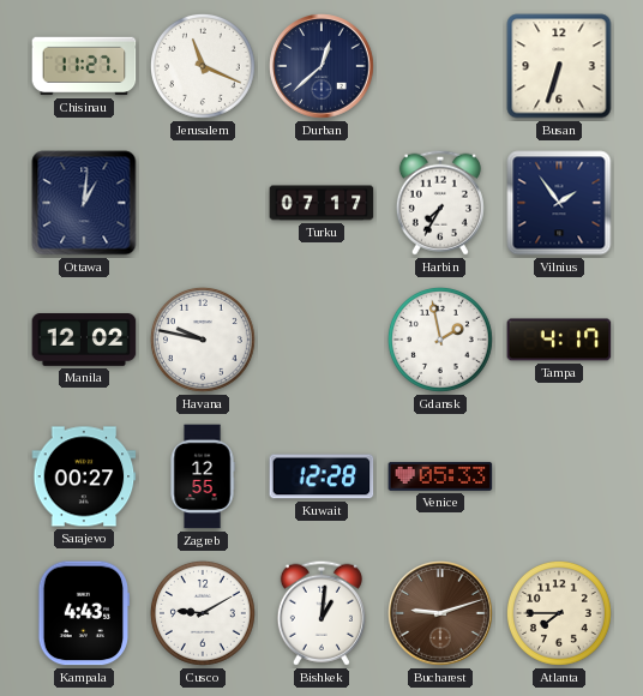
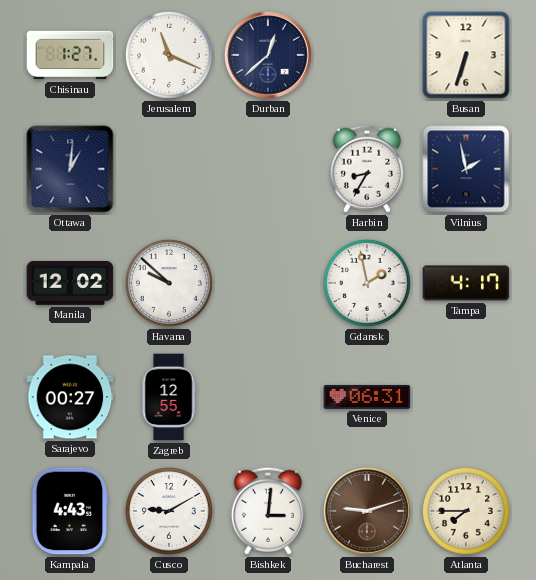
Chisinau: 11:27 -> 1:27 (70, 55)
Turku: 07:17 -> none (321, 203)
Harbin: 7:35 -> 8:35 (367, 169)
Vilnius: 1:54 -> 1:58 (466, 169)
Havana: 9:47 -> 9:52 (169, 283)
Kuwait: 12:28 -> none (321, 476)
Venice: 05:33 -> 06:31 (367, 397)
Bishkek: 1:01 -> 3:01 (268, 511)
